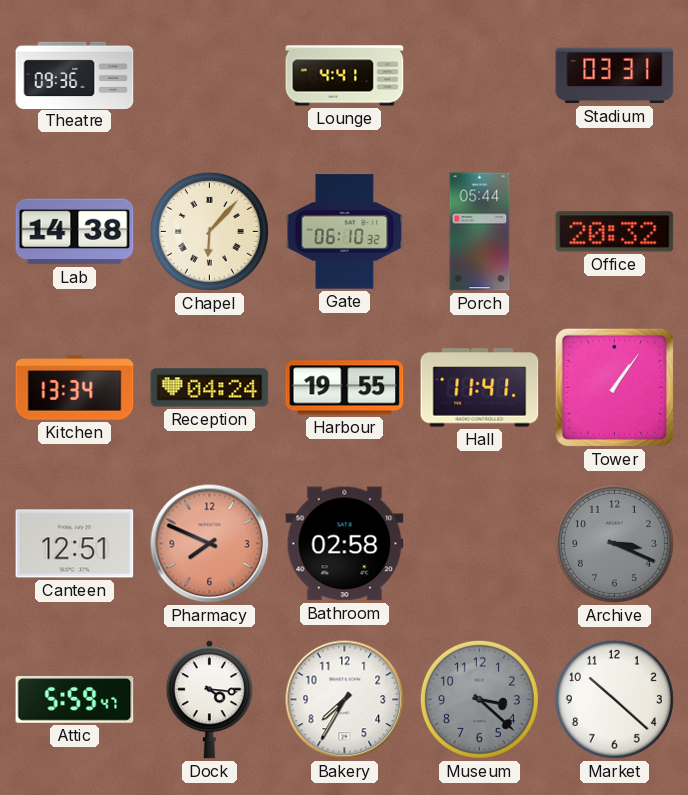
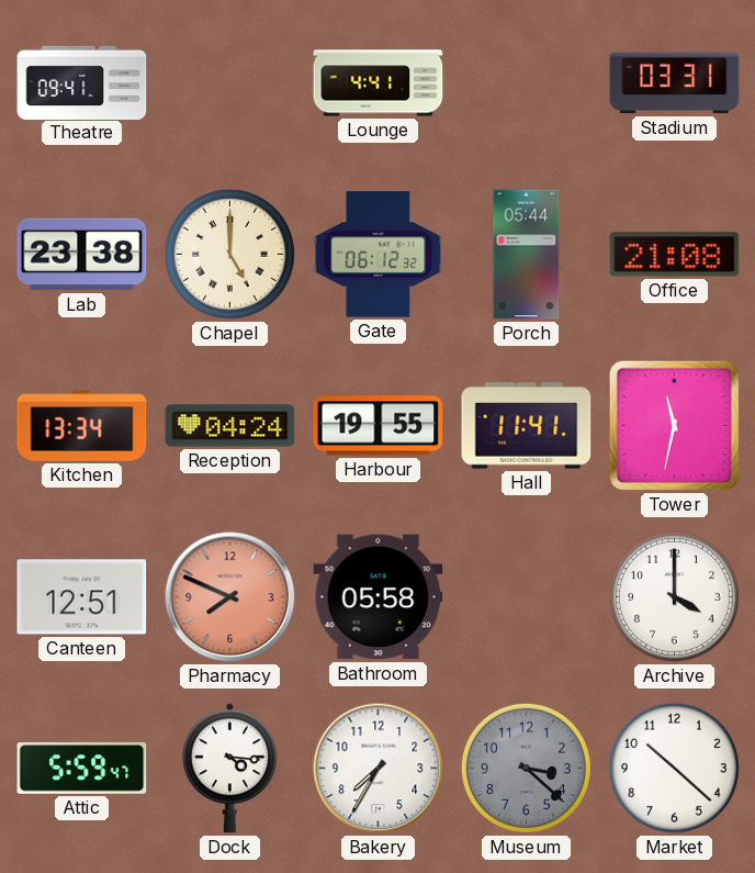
Theatre: 09:36 -> 09:41 (82, 82)
Lab: 14:38 -> 23:38 (82, 255)
Chapel: 6:07 -> 5:00 (229, 254)
Gate: 06:10 -> 06:12 (379, 255)
Office: 20:32 -> 21:08 (675, 255)
Tower: 1:06 -> 11:32 (674, 425)
Bathroom: 02:58 -> 05:58 (379, 597)
Archive: 3:19 -> 4:00 (674, 596)
Archive dial: grey -> white (674, 596)
